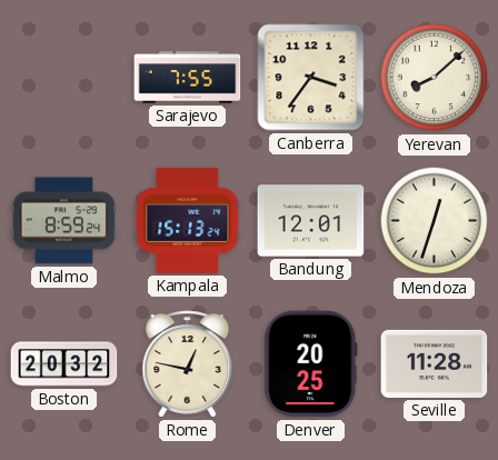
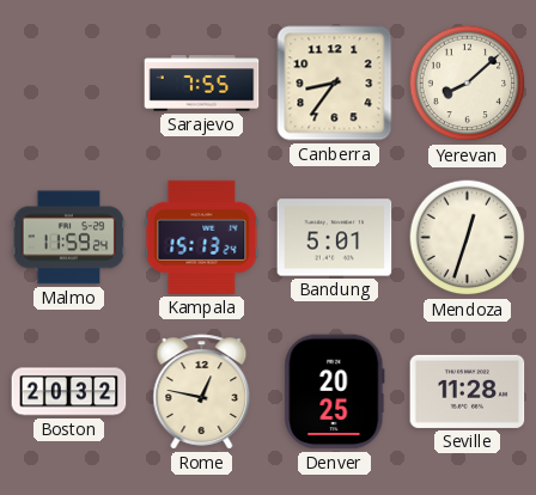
Canberra: 3:36 -> 8:36 (335, 84)
Malmo: 8:59 -> 11:59 (69, 238)
Bandung: 12:01 -> 5:01 (335, 238)
